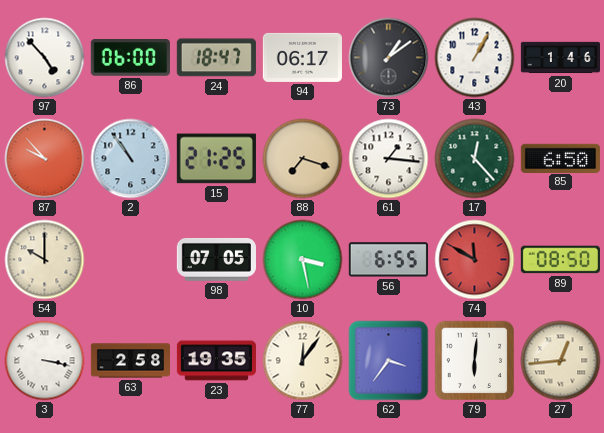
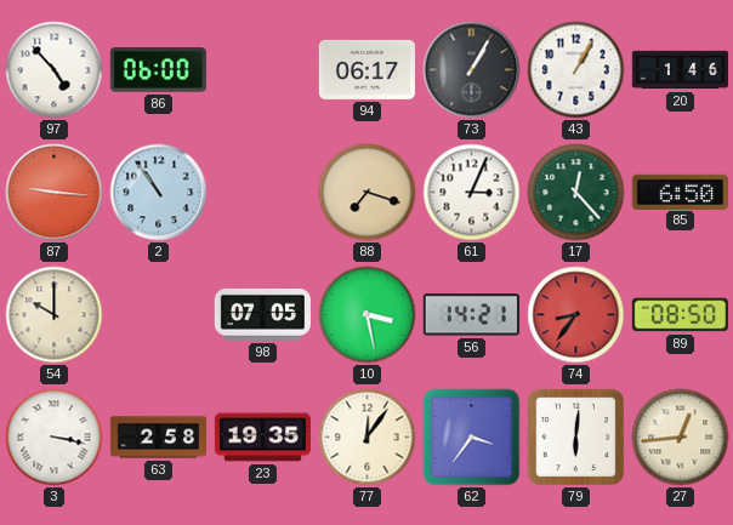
24: 18:47 -> none (216, 58)
73: 1:09 -> 1:05 (472, 70)
87: 9:53 -> 9:16 (55, 193)
15: 21:25 -> none (216, 159)
61: 1:16 -> 3:04 (472, 193)
56: 6:55 -> 14:21 (471, 315)
74: 11:50 -> 8:36 (576, 315)
